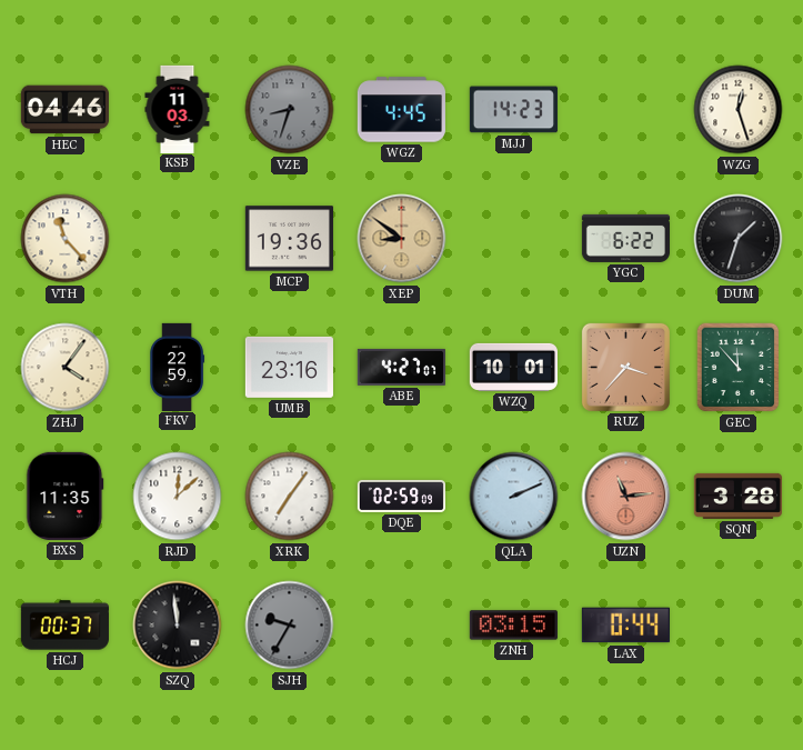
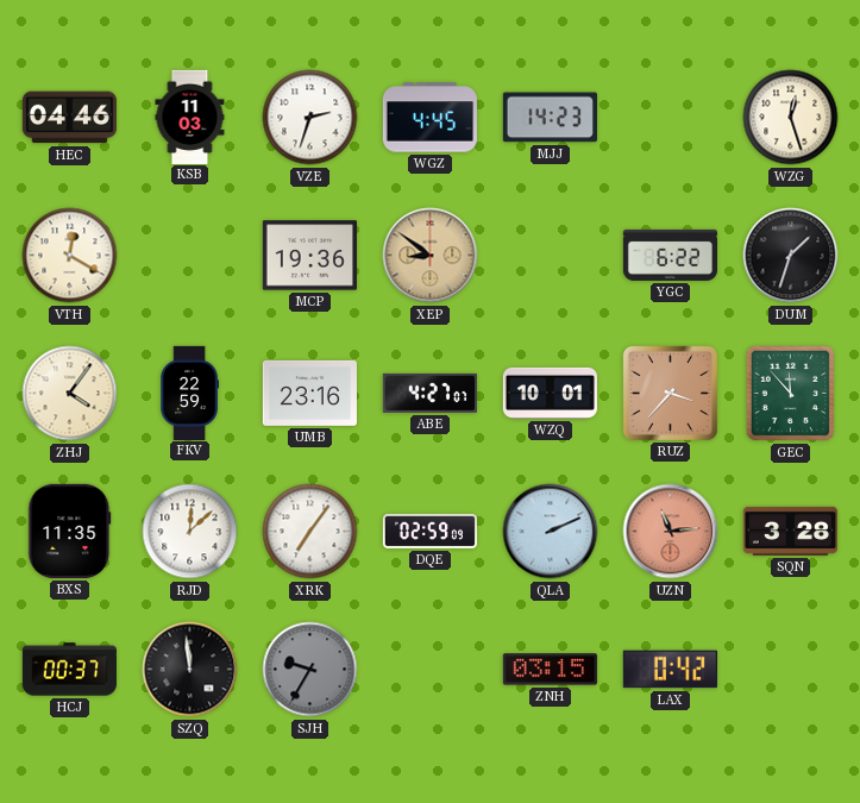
VZE: 8:33 -> 2:33 (310, 118)
VZE dial: grey -> white (310, 118)
VTH: 11:23 -> 12:20 (70, 256)
LAX: 0:44 -> 0:42 (670, 670)
